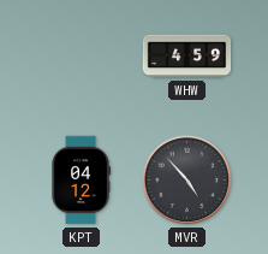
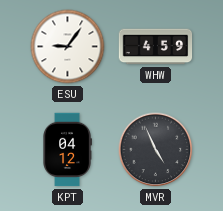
ESU: none -> 9:06 (68, 47)
MVR: 4:53 -> 4:56 (156, 150)
